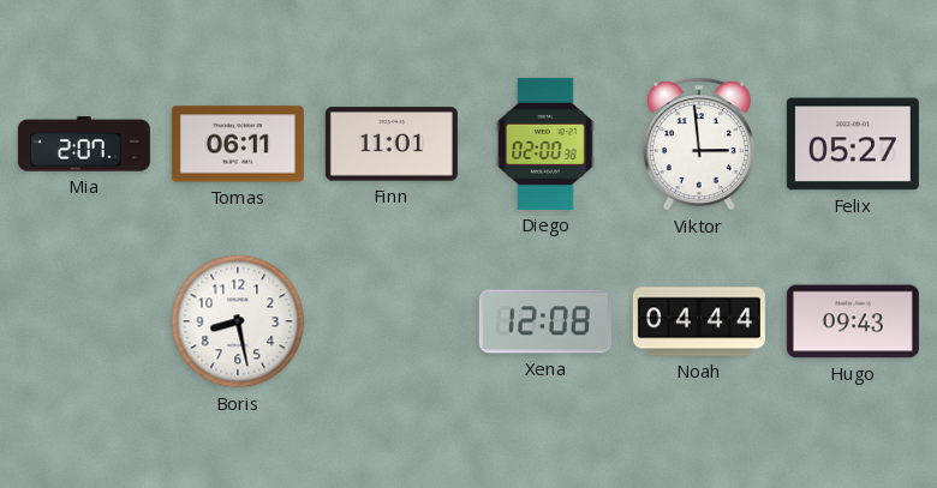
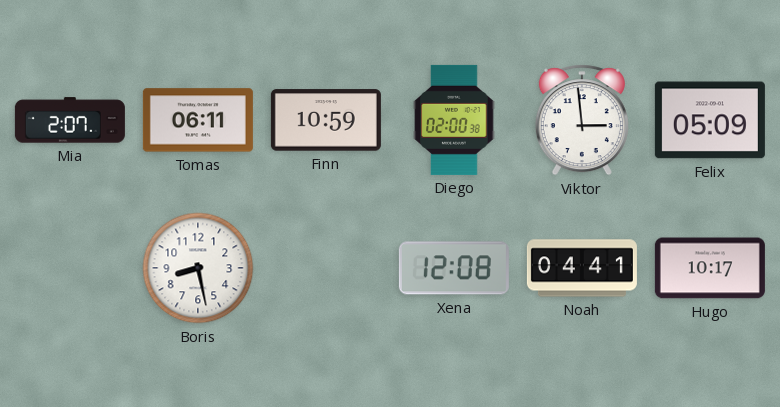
Finn: 11:01 -> 10:59 (326, 120)
Felix: 05:27 -> 05:09 (710, 120)
Noah: 04:44 -> 04:41 (582, 268)
Hugo: 09:43 -> 10:17 (710, 268)
